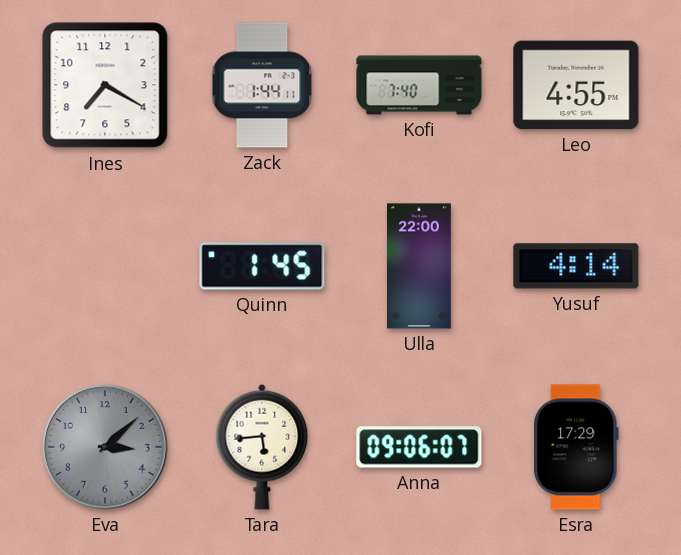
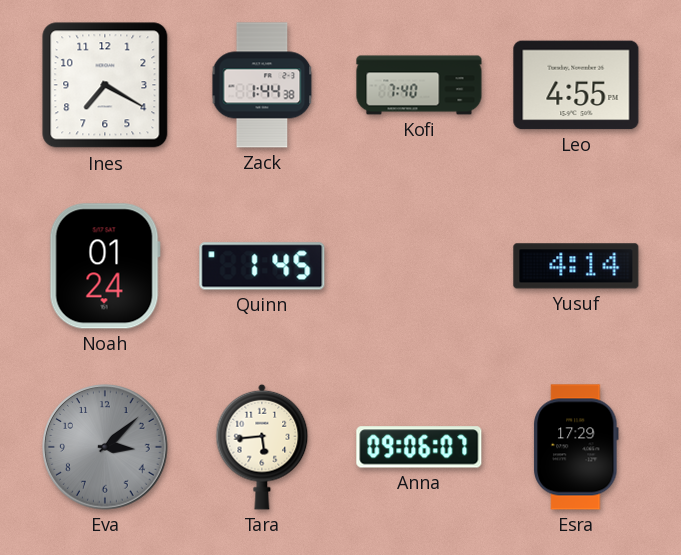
Zack: 1:44:11 -> 1:44:38 (262, 85)
Noah: none -> 01:24 (105, 266)
Ulla: 22:00 -> none (420, 266)
